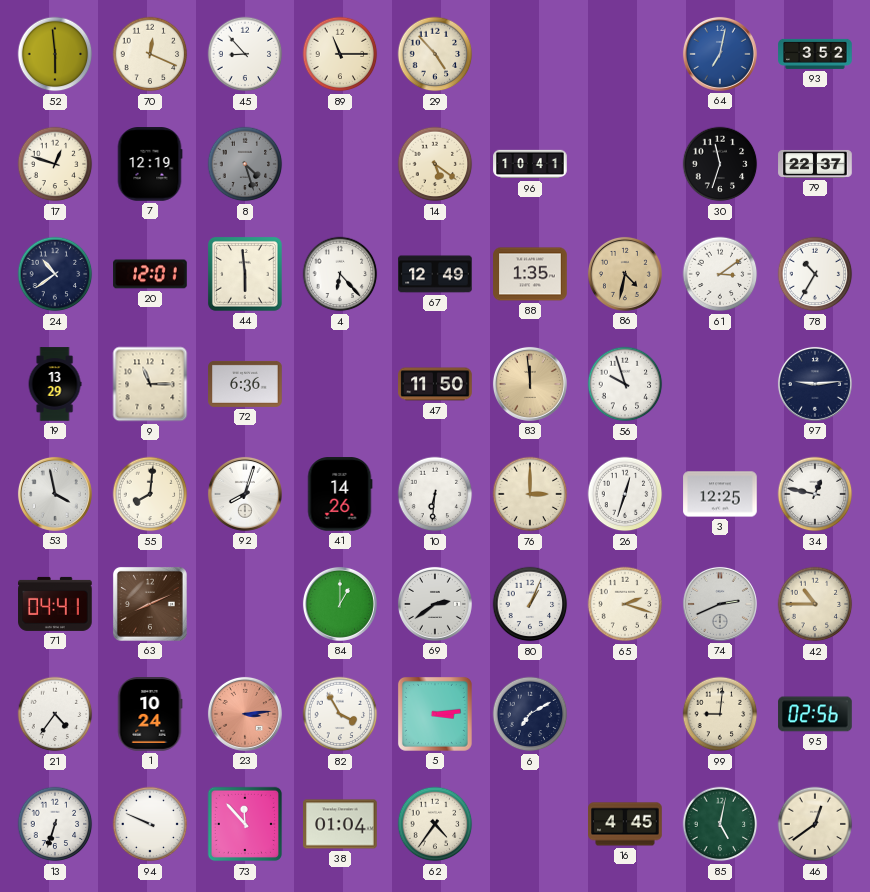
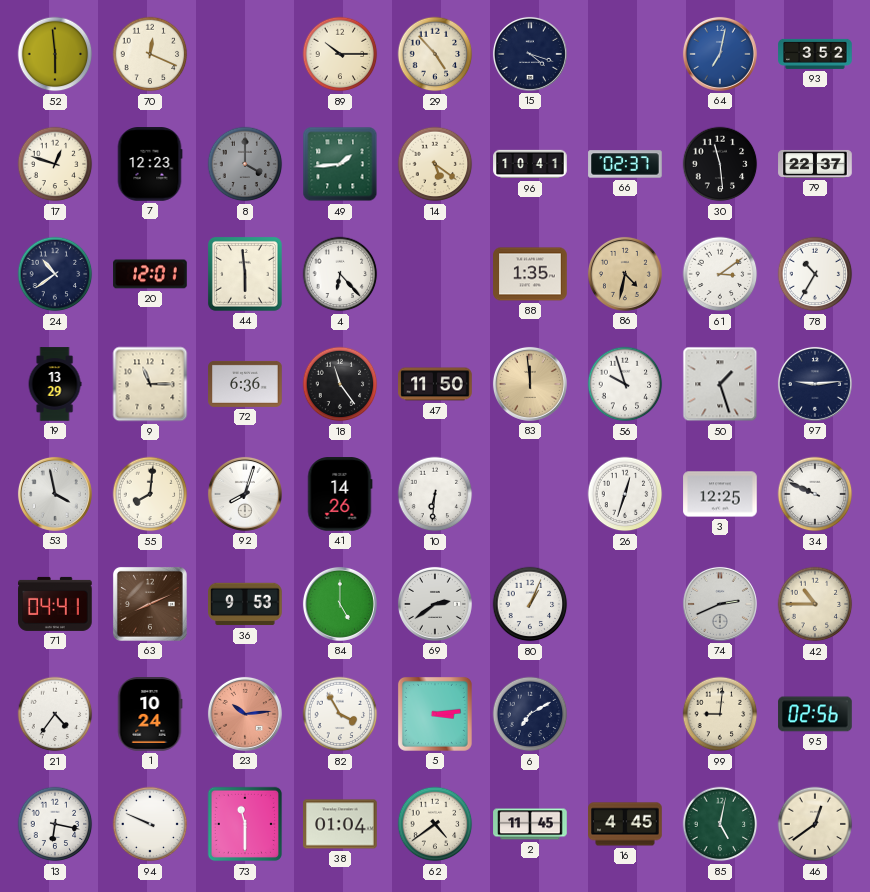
45: 8:53 -> none (245, 54)
89: 11:15 -> 10:15 (340, 54)
15: none -> 4:18 (530, 54)
7: 12:19 -> 12:23 (150, 164)
8: 4:27 -> 4:00 (245, 164)
49: none -> 1:44 (340, 164)
66: none -> 02:37 (625, 164)
30: 11:33 -> 11:29 (720, 164)
67: 12:49 -> none (435, 274)
18: none -> 11:24 (340, 384)
50: none -> 1:27 (720, 384)
76: 3:00 -> none (530, 494)
34: 12:47 -> 9:49 (815, 494)
36: none -> 9:53 (245, 604)
84: 1:00 -> 5:00 (340, 604)
65: 2:18 -> none (625, 604)
23: 3:14 -> 10:14 (245, 714)
13: 6:33 -> 6:17 (55, 824)
73: 11:53 -> 11:30 (245, 824)
62: 4:36 -> 4:39 (435, 824)
2: none -> 11:45 (530, 824)
